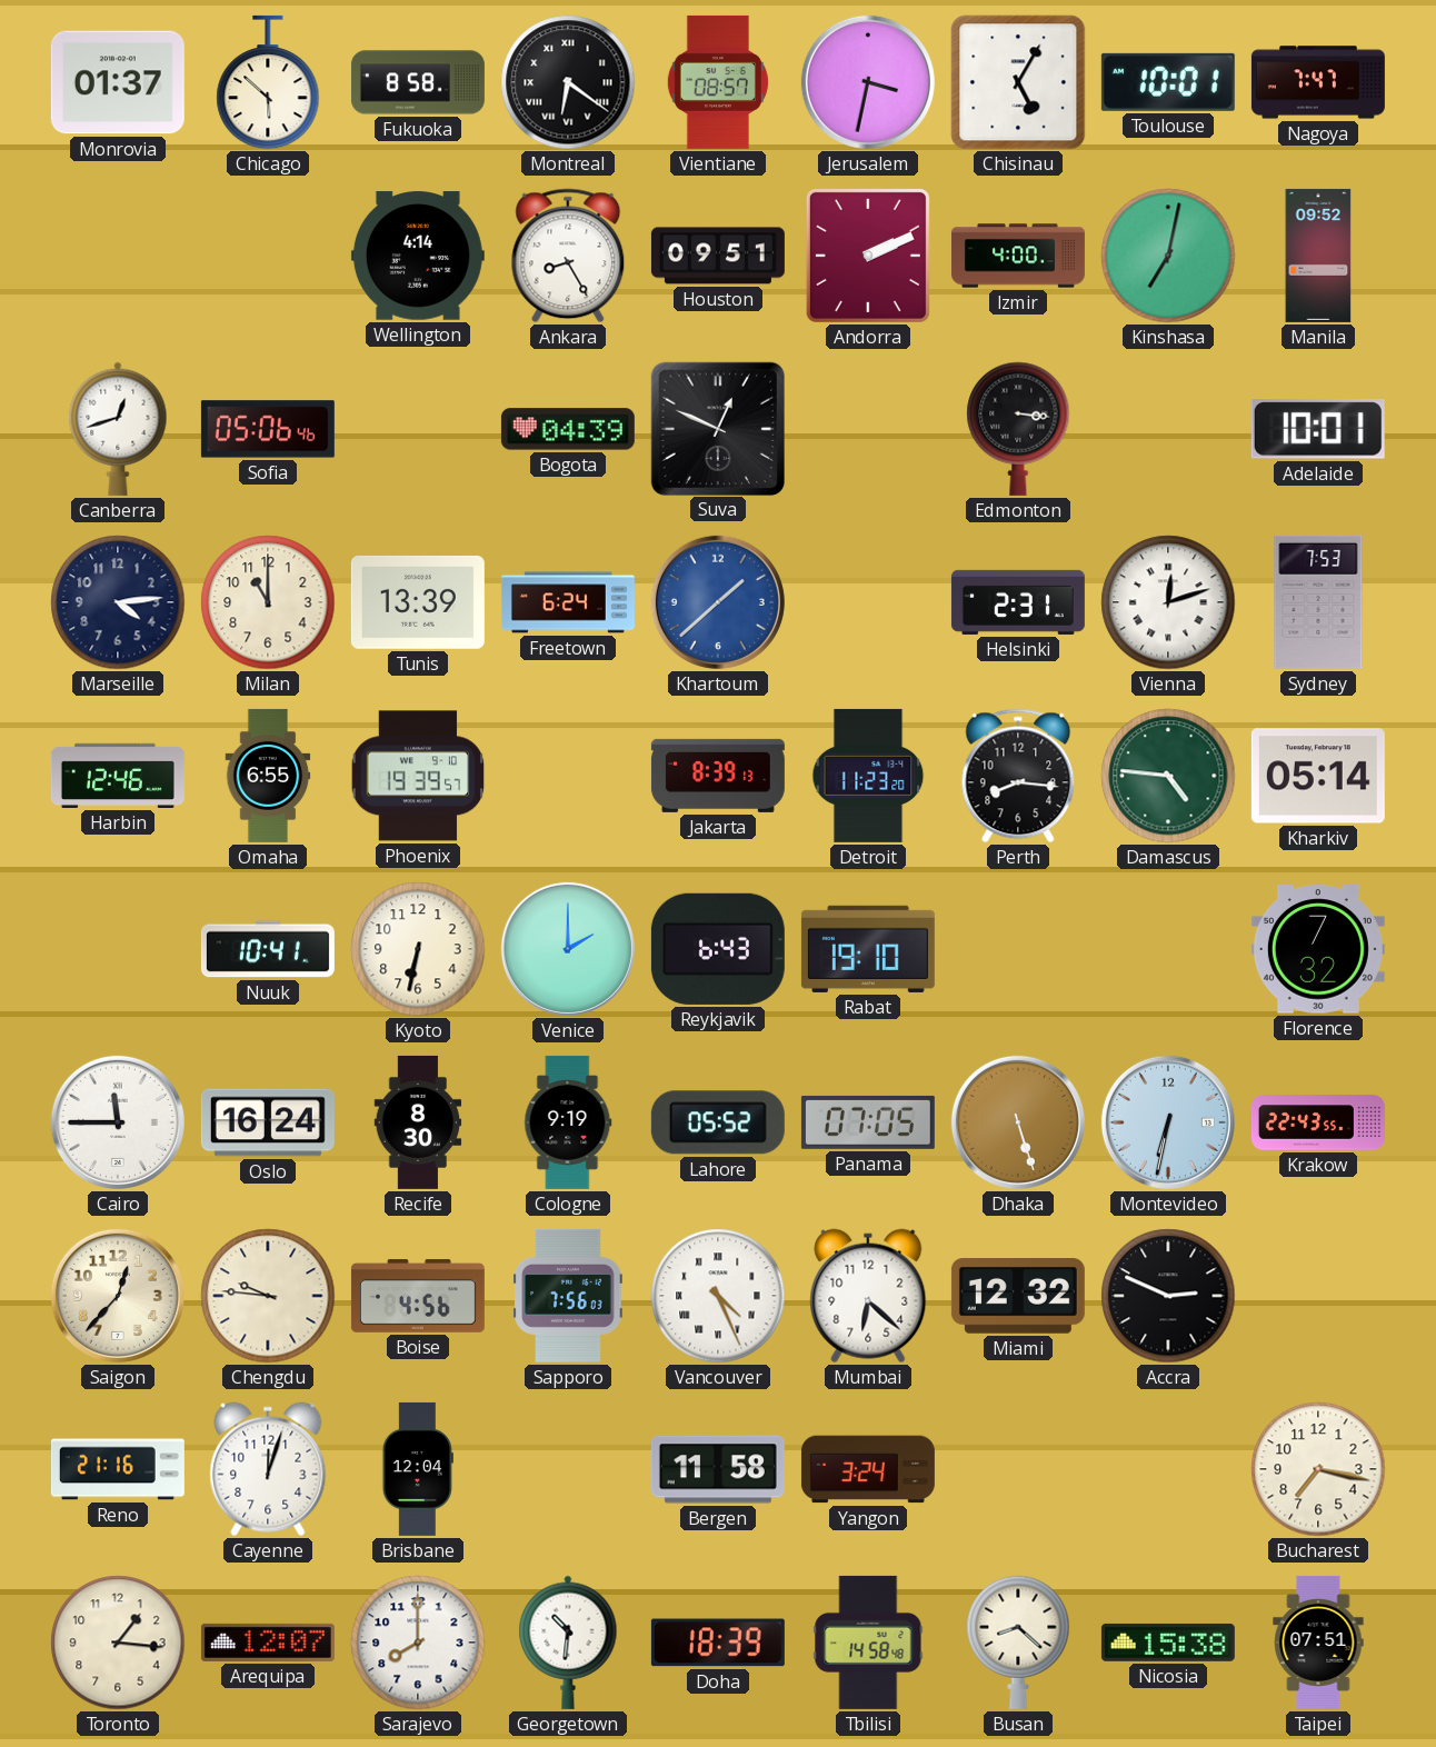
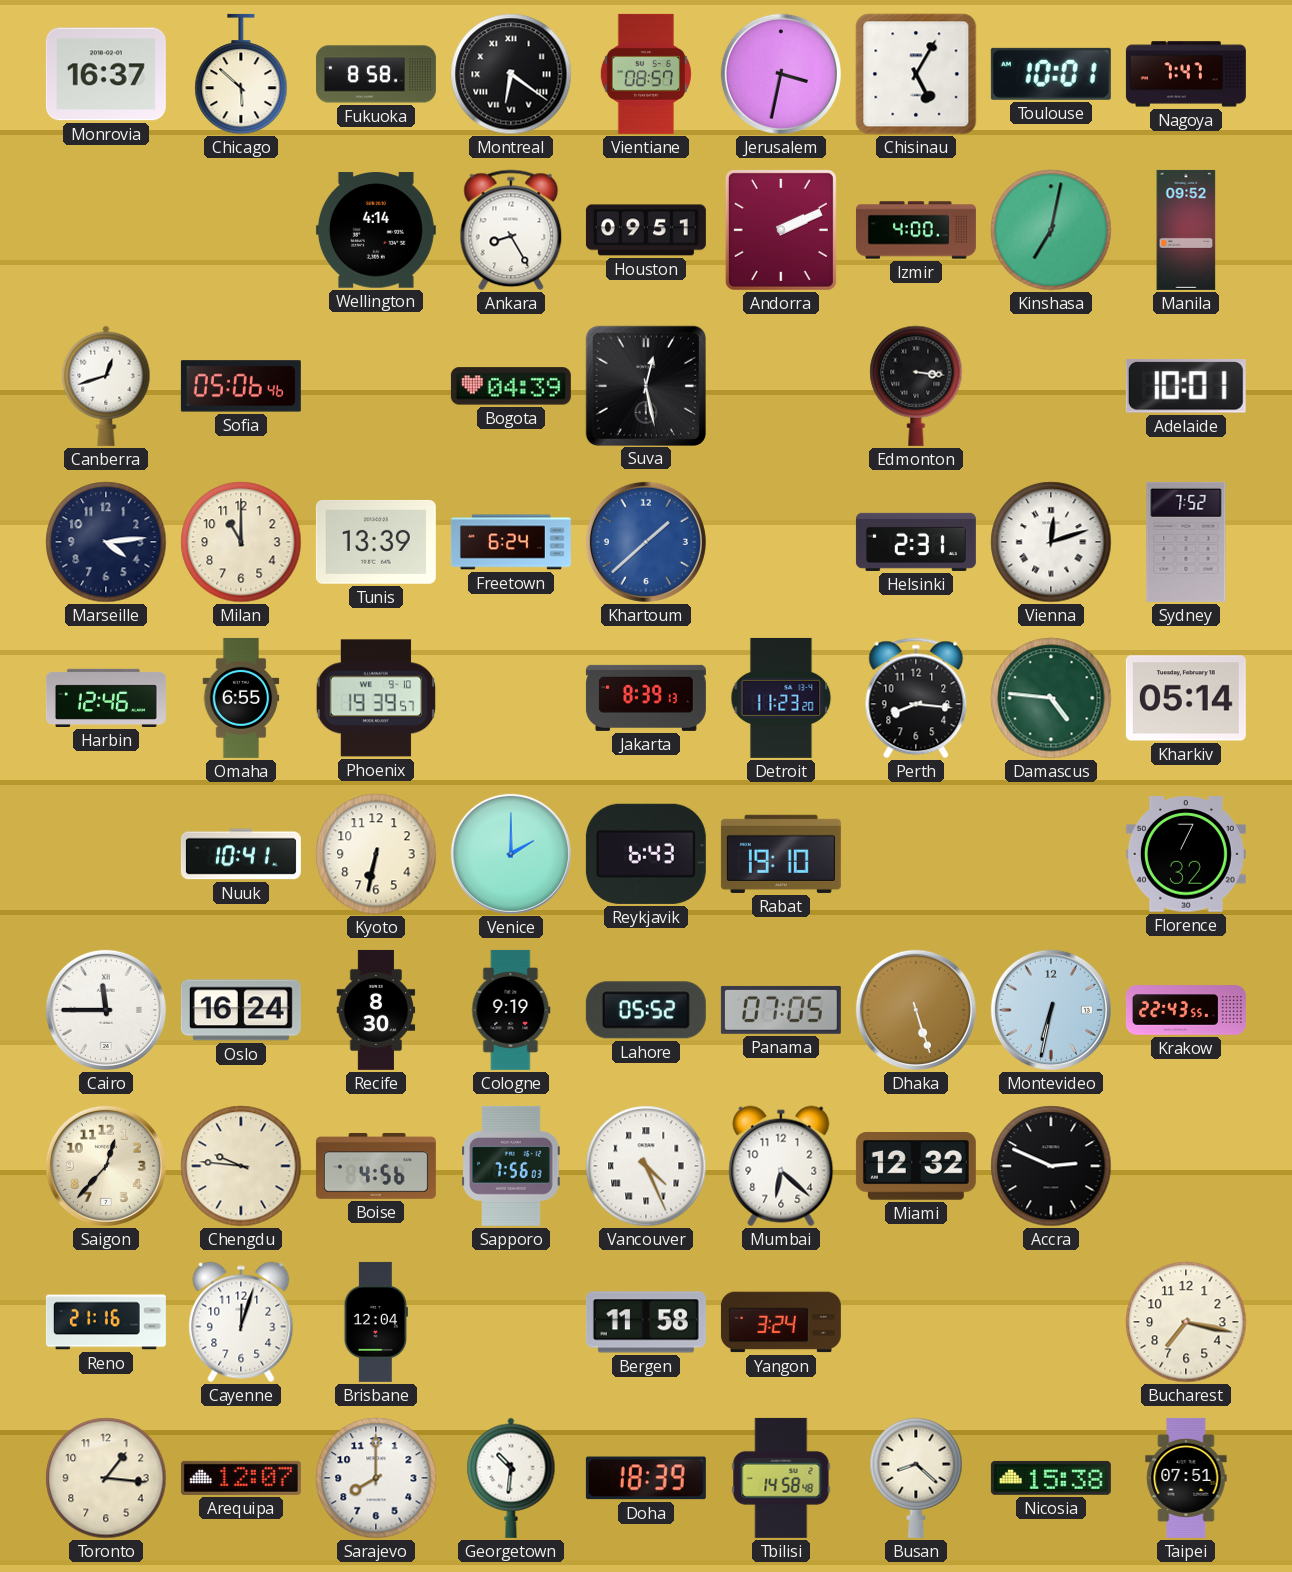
Monrovia: 01:37 -> 16:37 (106, 74)
Suva: 12:49 -> 12:28 (645, 385)
Sydney: 7:53 -> 7:52 (1186, 542)
